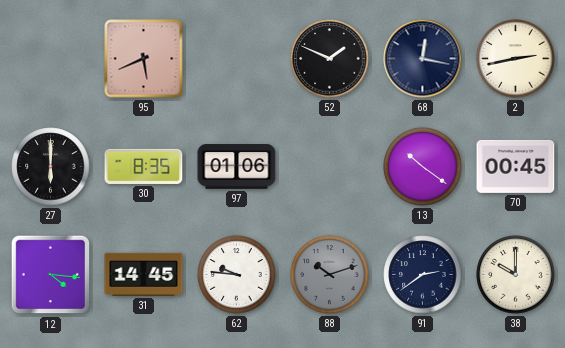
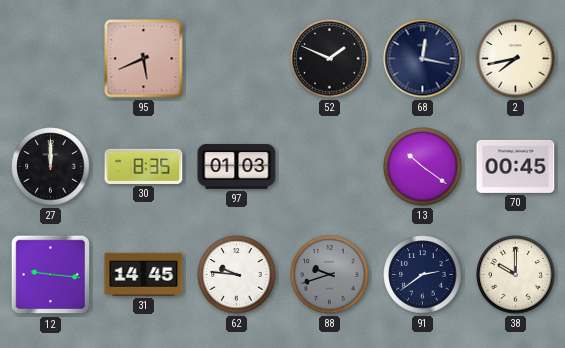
2: 2:43 -> 7:43 (516, 59)
27: 6:00 -> 12:00 (51, 167)
97: 01:06 -> 01:03 (237, 167)
12: 4:16 -> 9:16 (51, 275)
88: 10:12 -> 9:42 (330, 275)
